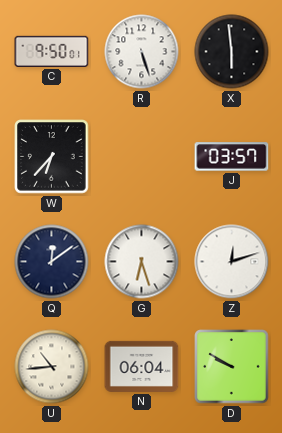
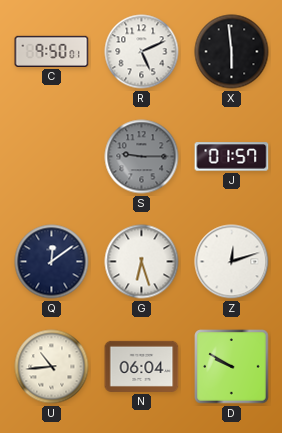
R: 5:27 -> 5:11 (142, 52)
W: 6:37 -> none (52, 157)
S: none -> 9:15 (142, 157)
J: 03:57 -> 01:57 (232, 157)
